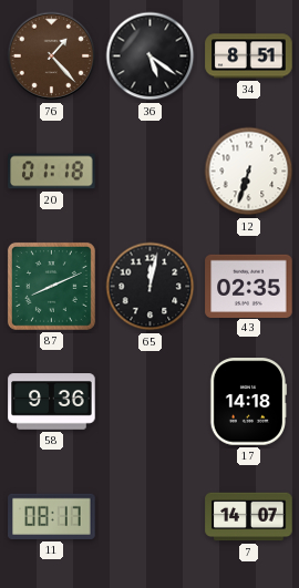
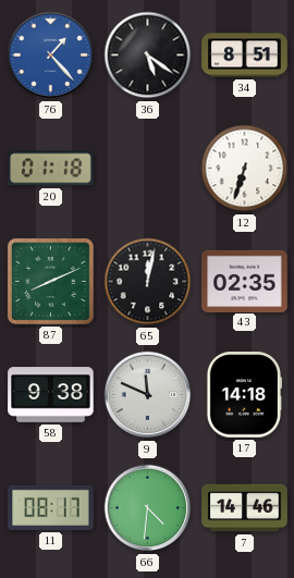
76 dial: brown -> blue (51, 56)
58: 9:36 -> 9:38 (51, 395)
9: none -> 11:49 (148, 395)
66: none -> 4:31 (148, 508)
7: 14:07 -> 14:46 (245, 508)
